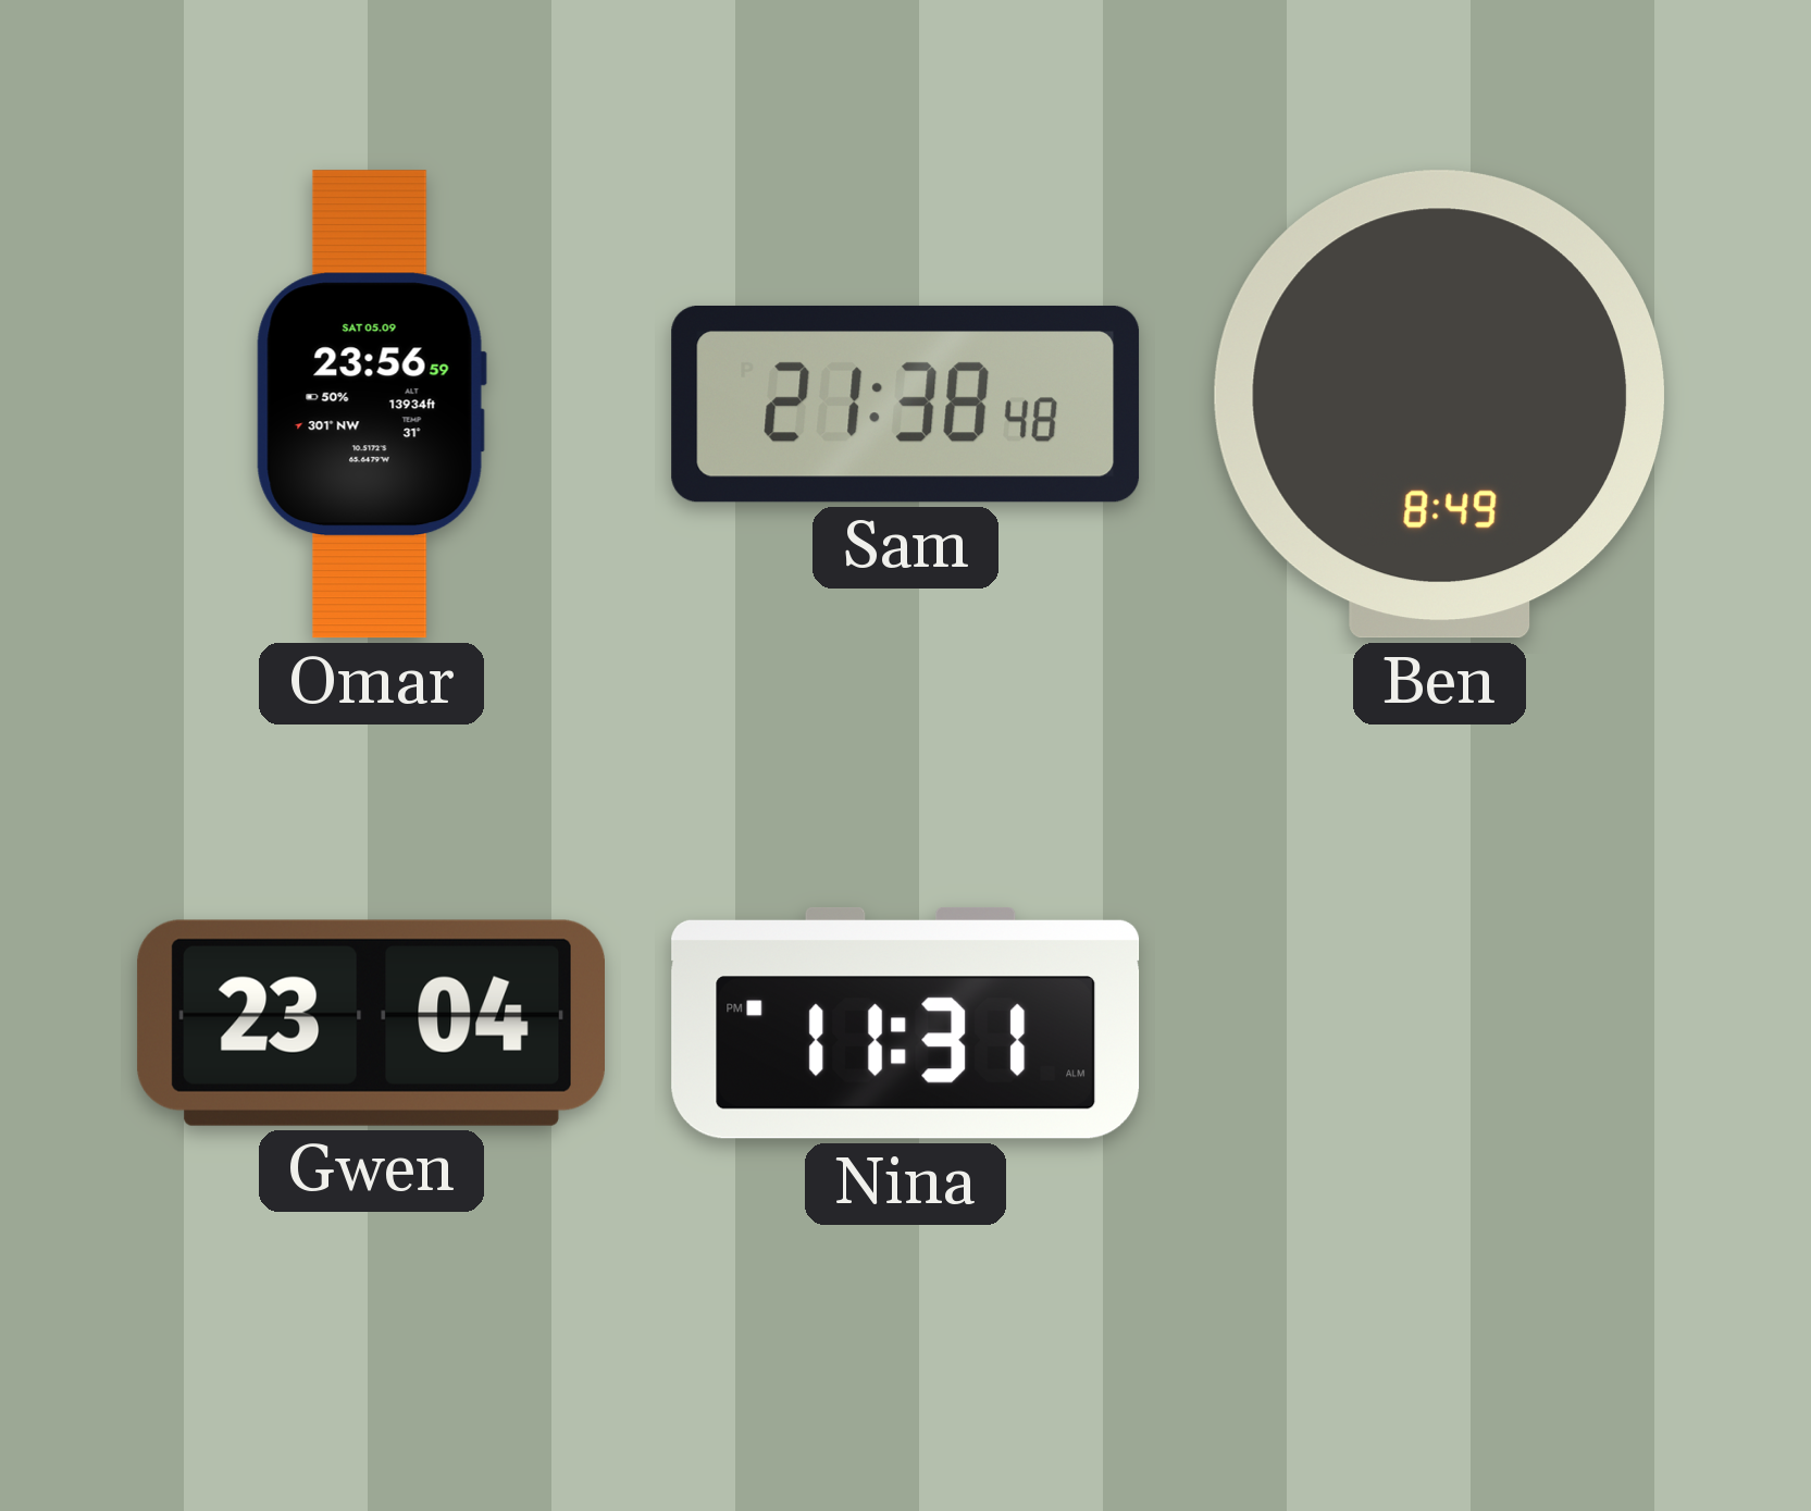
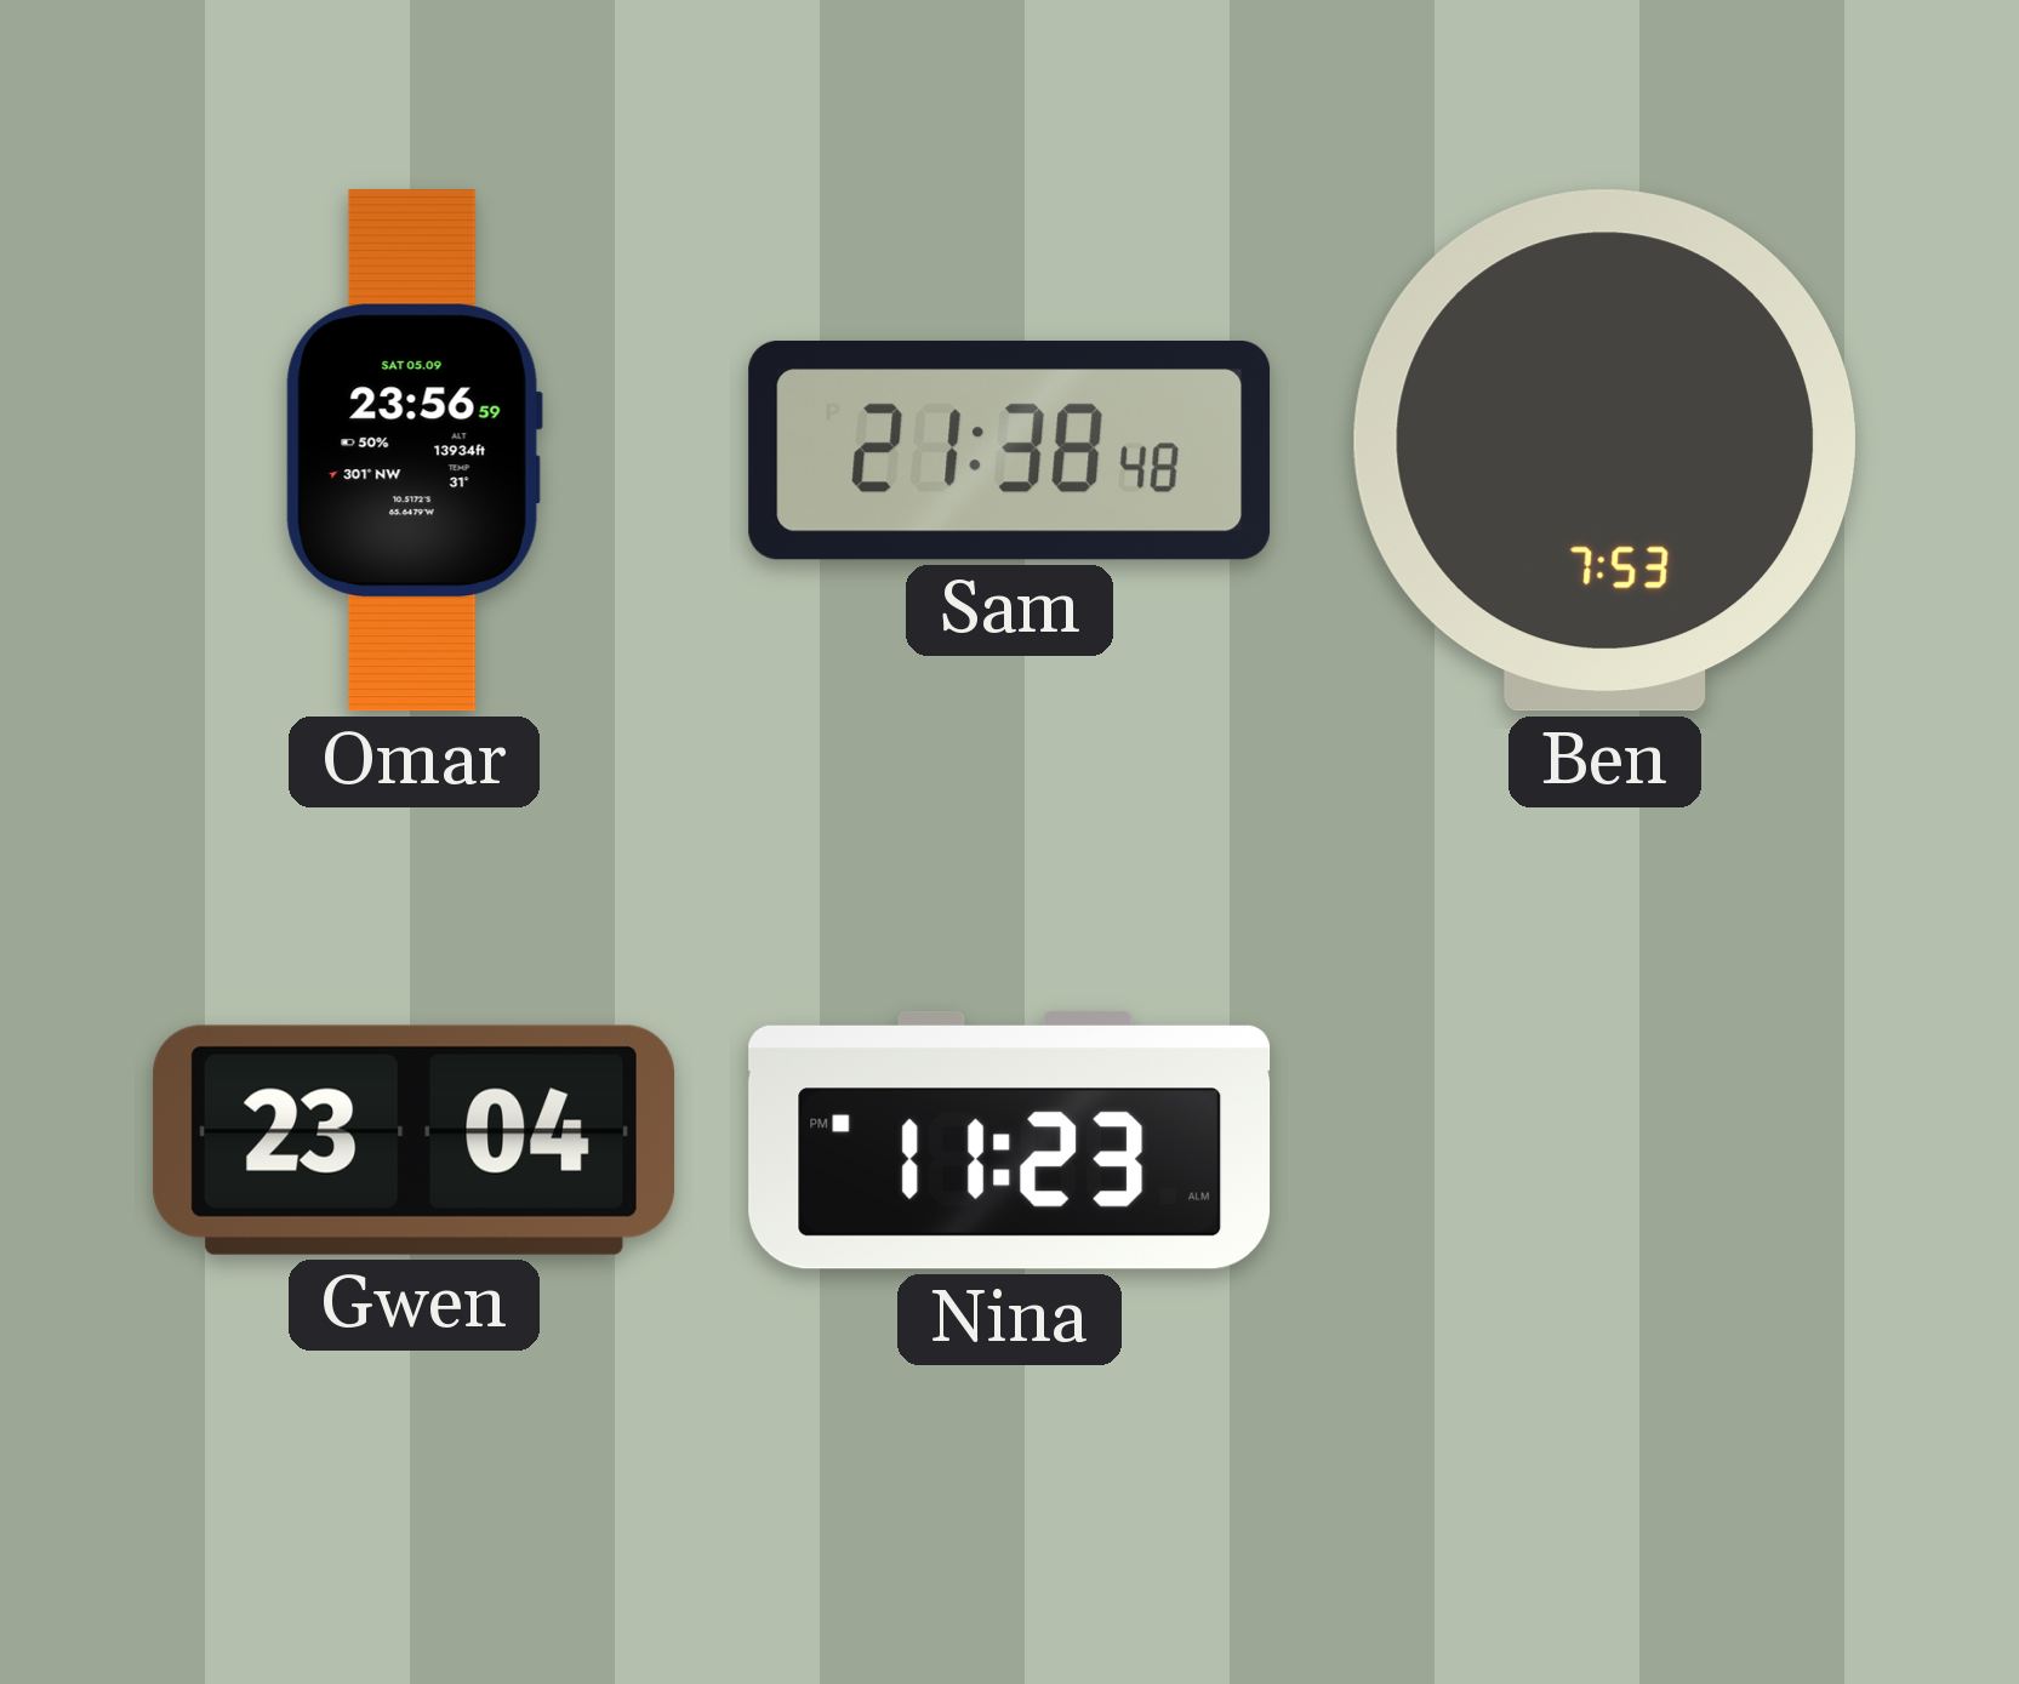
Ben: 8:49 -> 7:53 (1604, 451)
Nina: 11:31 -> 11:23 (1010, 1140)
